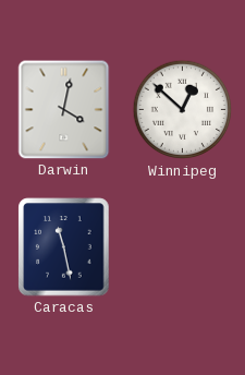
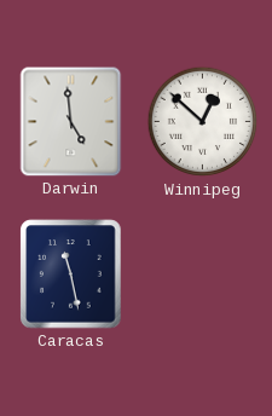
Darwin: 4:02 -> 4:59 (71, 122)
